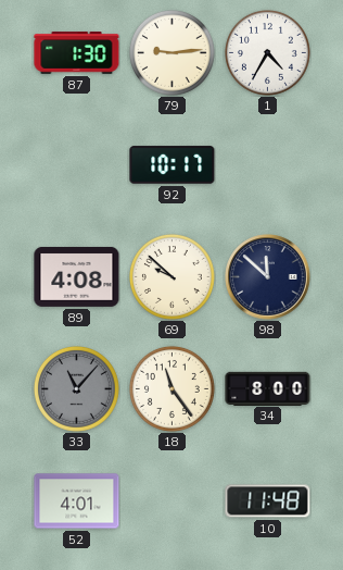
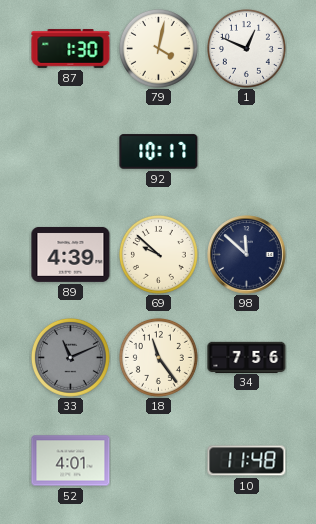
79: 9:14 -> 4:02 (158, 48)
1: 4:35 -> 12:49 (246, 48)
89: 4:08 -> 4:39 (71, 254)
33: 11:07 -> 11:11 (70, 357)
34: 8:00 -> 7:56 (247, 357)
